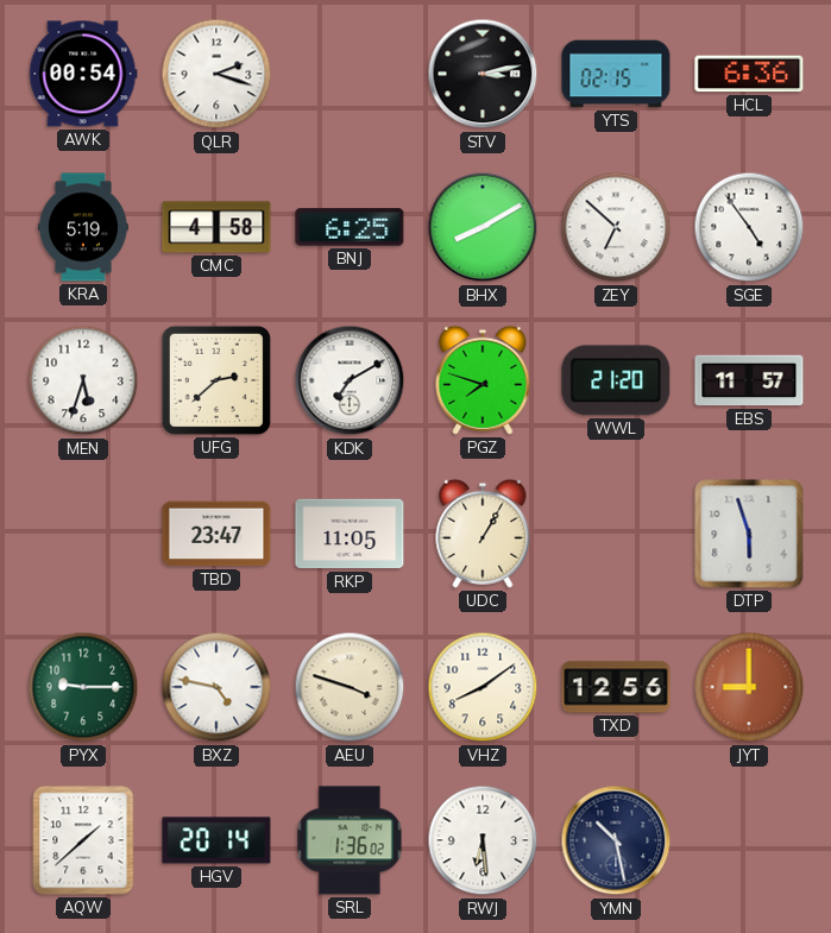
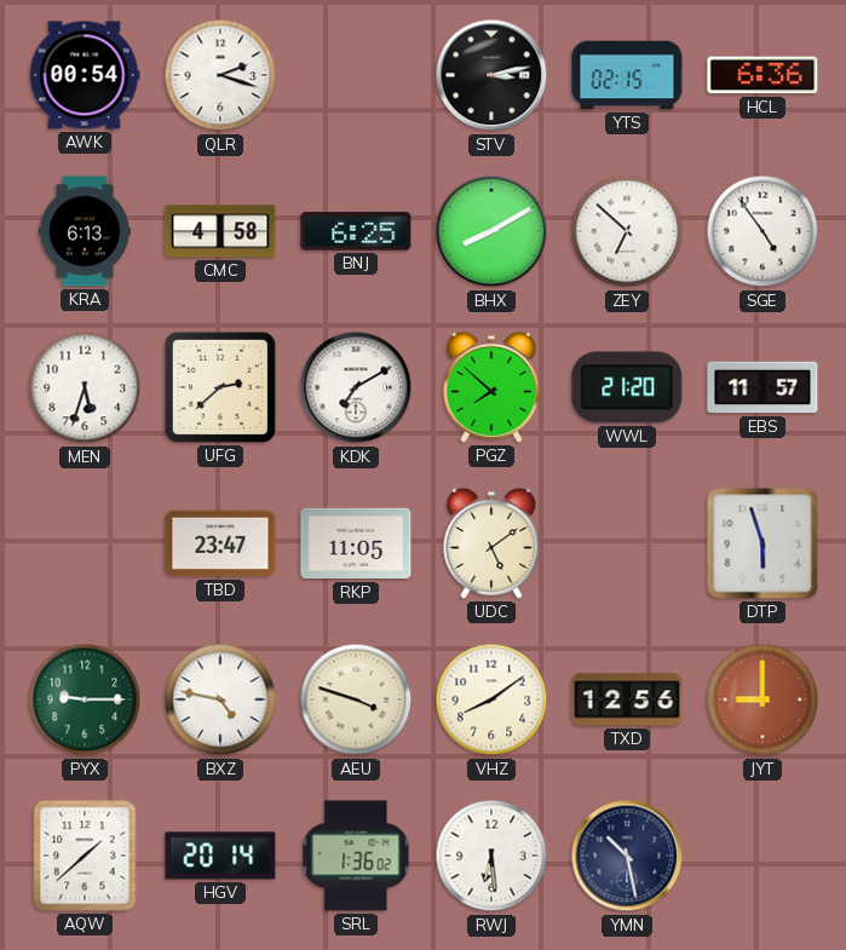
KRA: 5:19 -> 6:13 (85, 231)
PGZ: 7:48 -> 7:52 (491, 387)
UDC: 1:05 -> 5:09 (491, 543)
